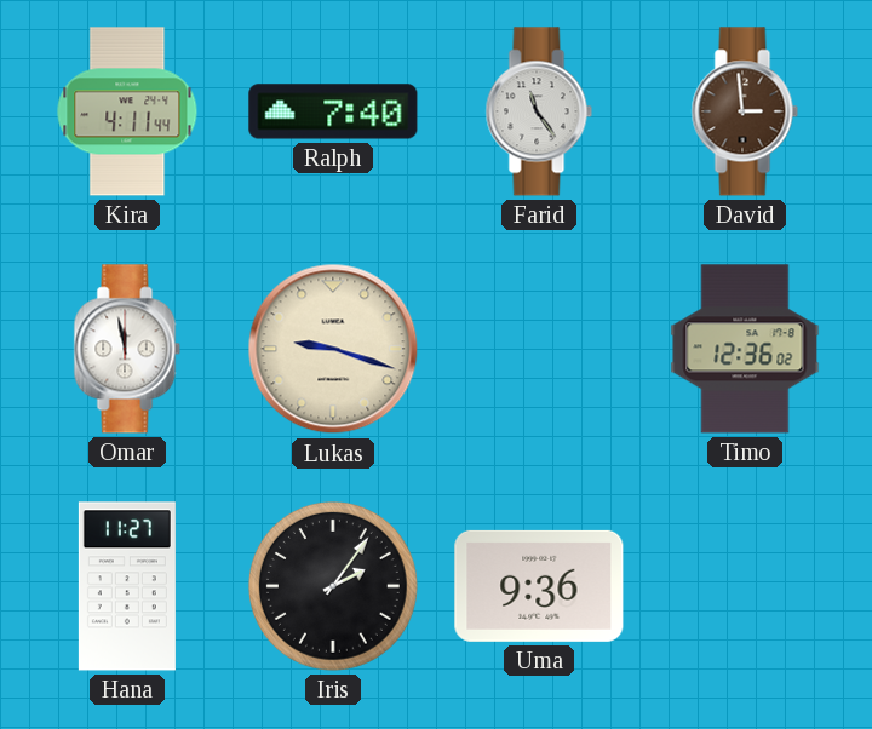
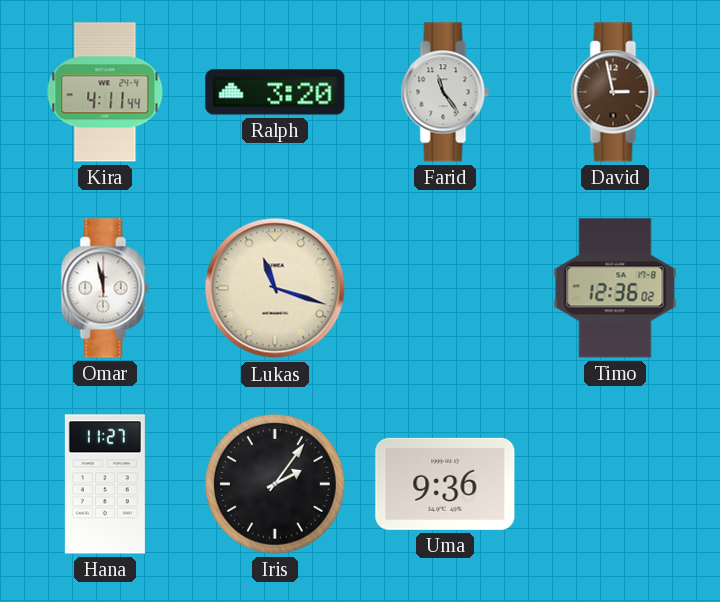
Ralph: 7:40 -> 3:20 (275, 92)
David: 2:59 -> 2:58 (615, 92)
Lukas: 9:18 -> 11:18 (275, 288)
